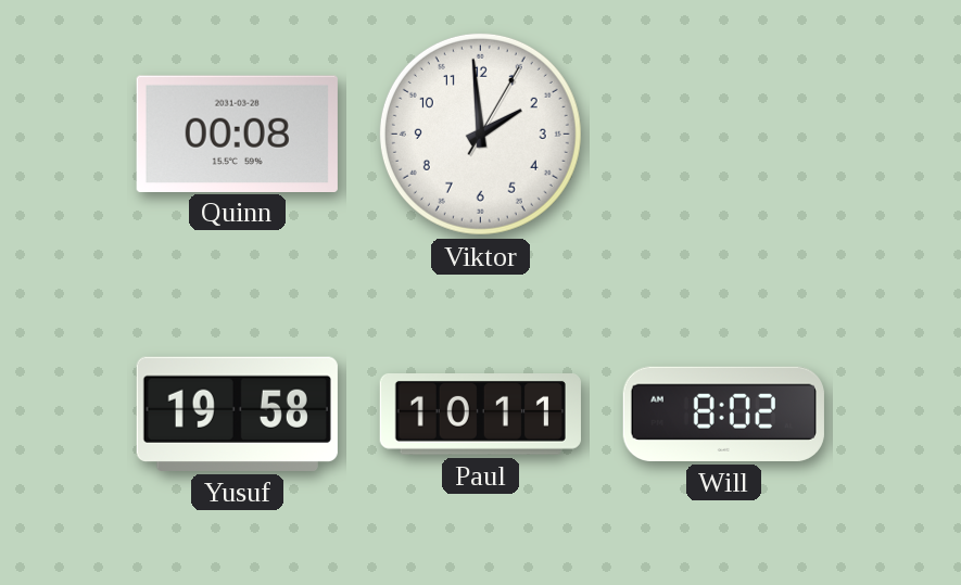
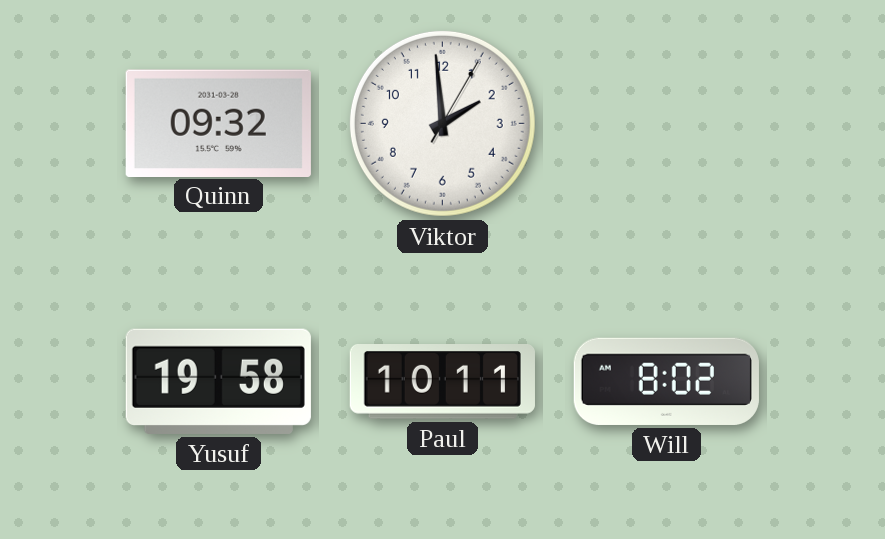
Quinn: 00:08 -> 09:32 (218, 123)
